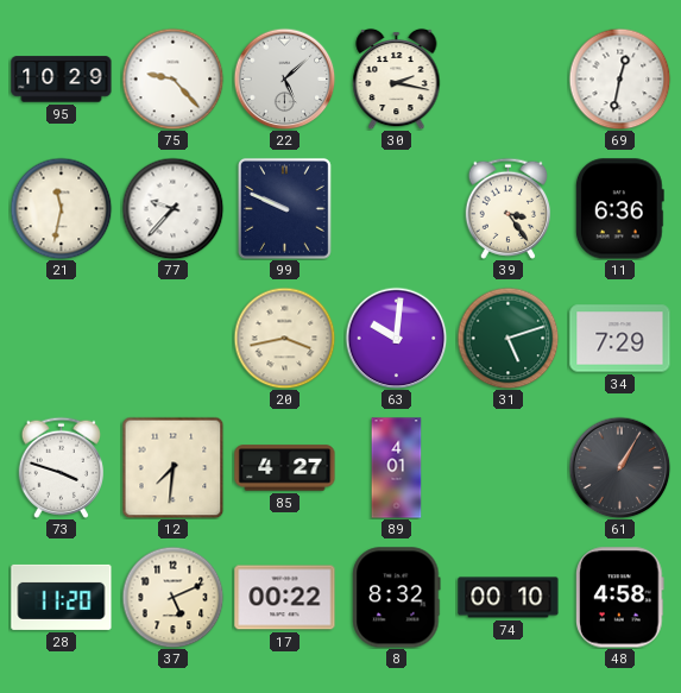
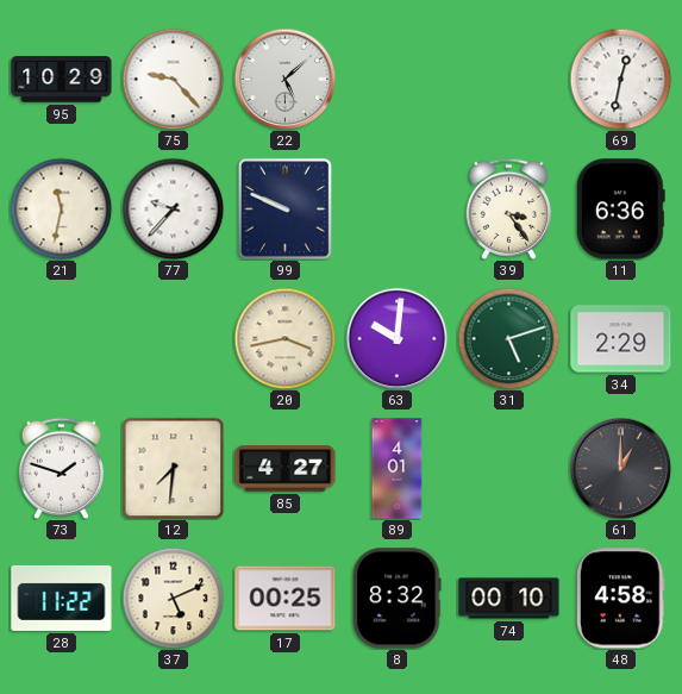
30: 2:17 -> none (397, 78)
34: 7:29 -> 2:29 (621, 339)
73: 3:48 -> 1:48 (61, 468)
61: 1:05 -> 1:00 (620, 468)
28: 11:20 -> 11:22 (62, 598)
17: 00:22 -> 00:25 (286, 599)
